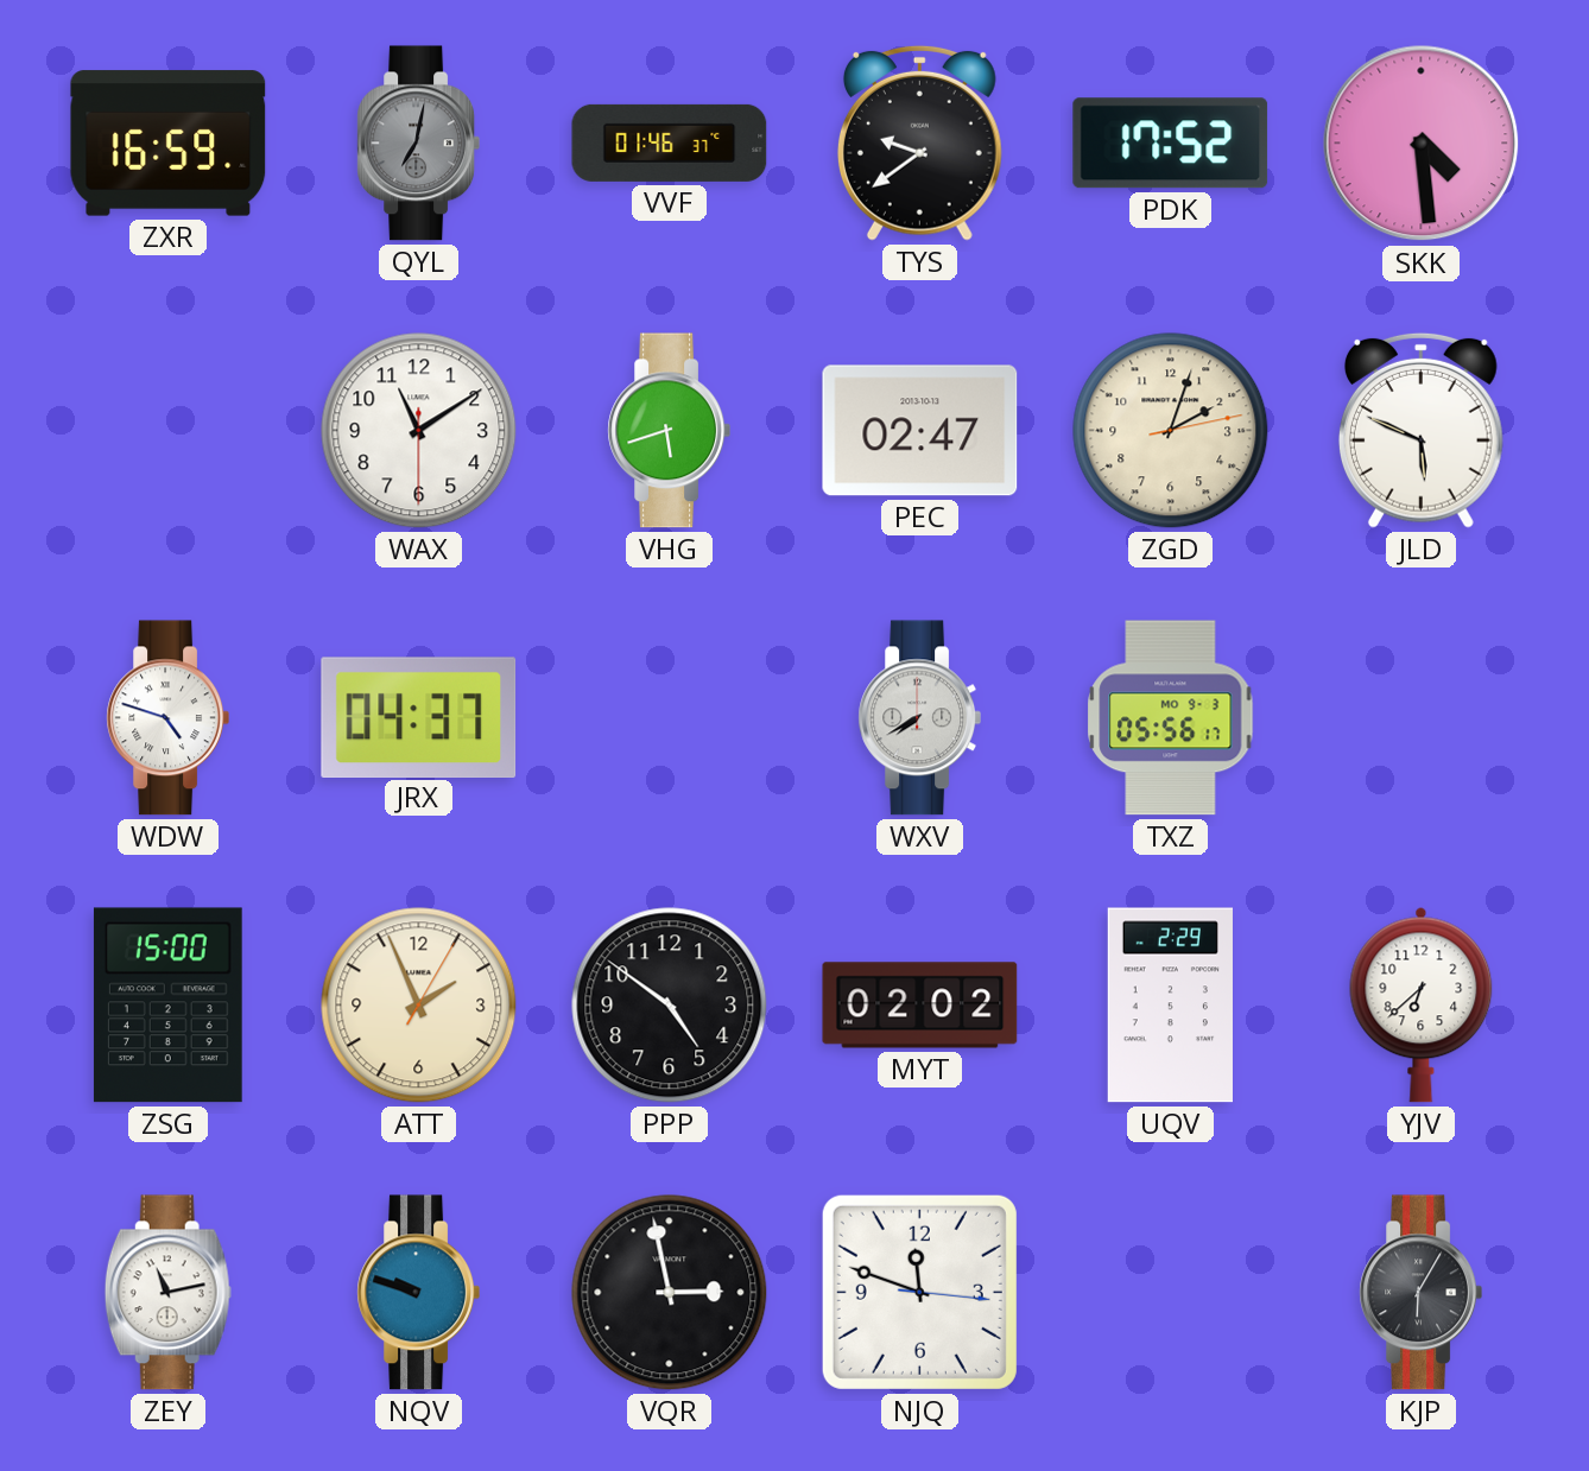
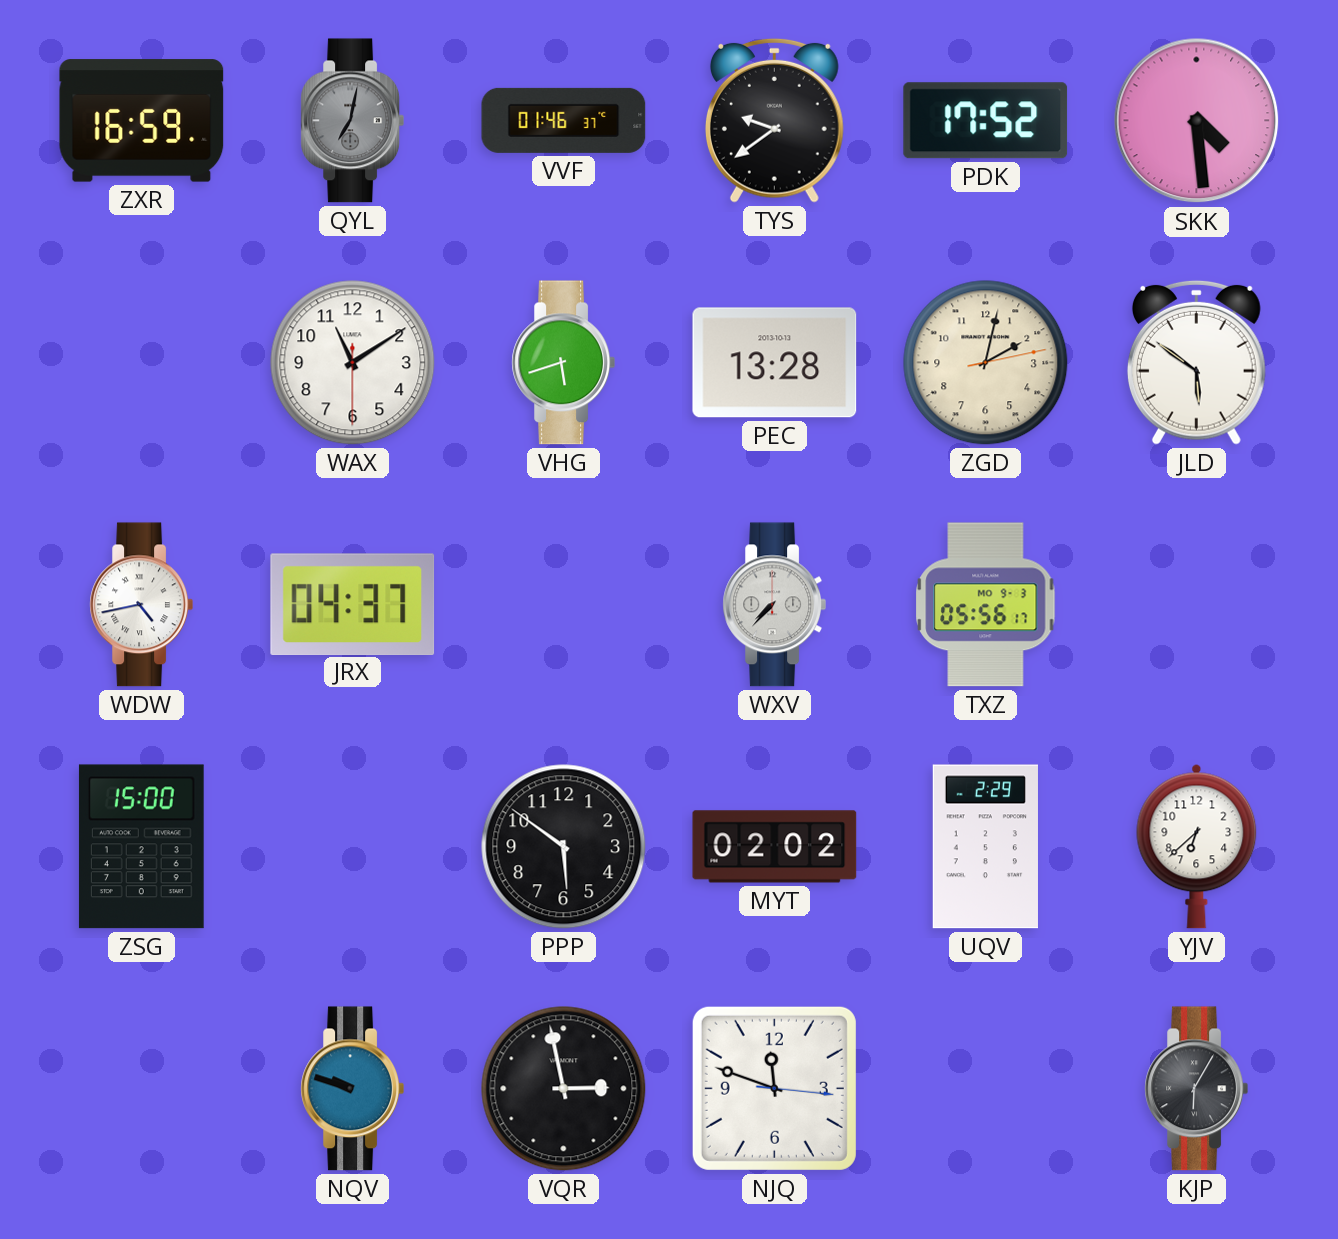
PEC: 02:47 -> 13:28 (775, 363)
ZGD: 2:03 -> 2:02 (986, 363)
JLD: 5:49 -> 5:51 (1196, 362)
WDW: 4:48 -> 4:43 (141, 605)
WXV: 7:40 -> 7:37 (774, 605)
ATT: 1:56 -> none (419, 1006)
PPP: 4:51 -> 5:51 (564, 847)
ZEY: 11:13 -> none (167, 1293)
